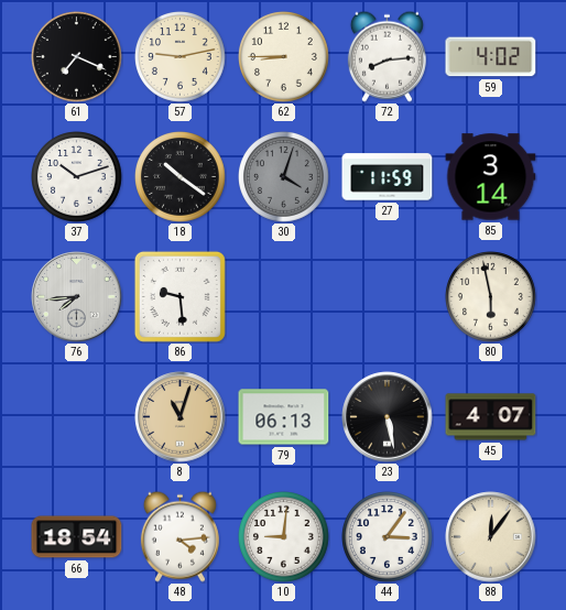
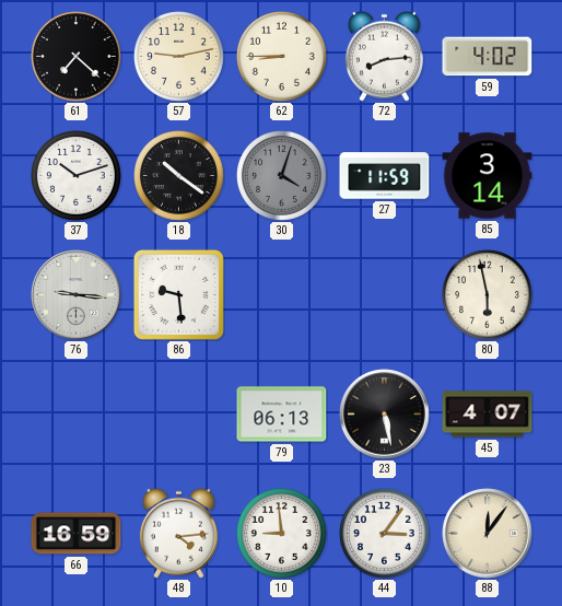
61: 7:19 -> 7:22 (77, 57)
76: 7:44 -> 9:16 (77, 295)
8: 11:03 -> none (181, 417)
66: 18:54 -> 16:59 (77, 534)
10: 9:01 -> 8:59 (282, 534)
